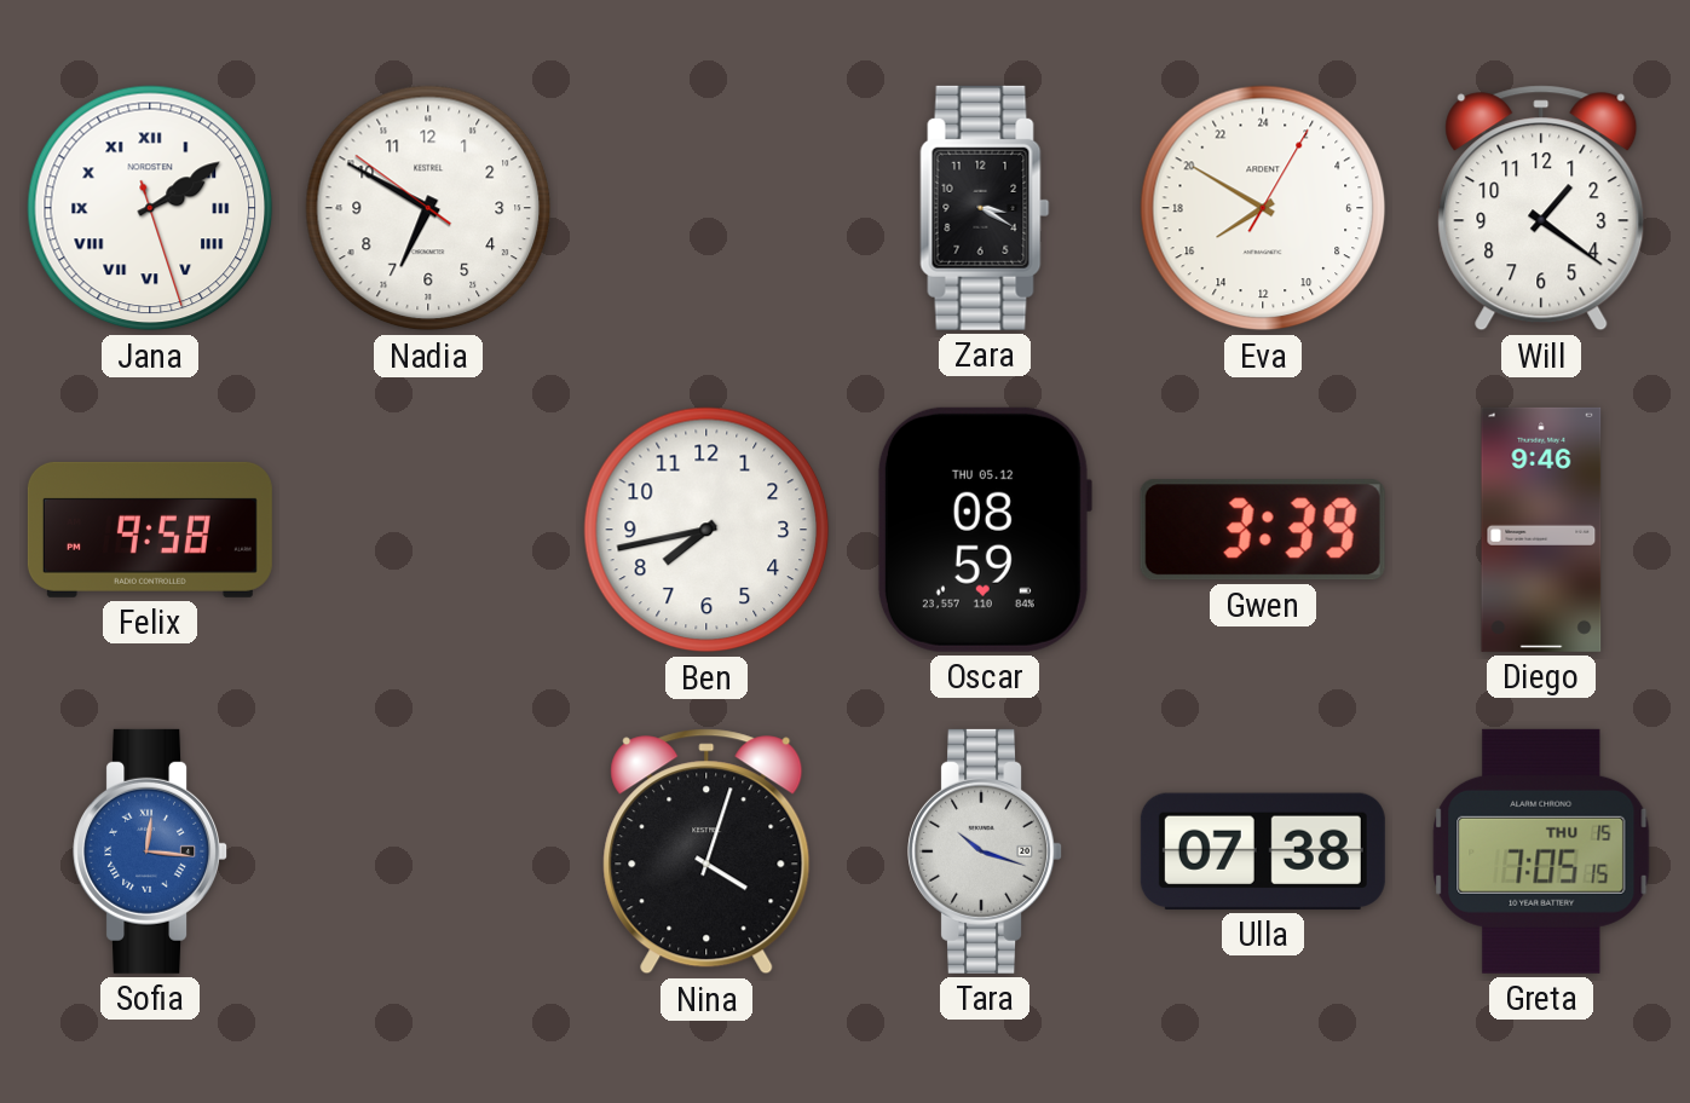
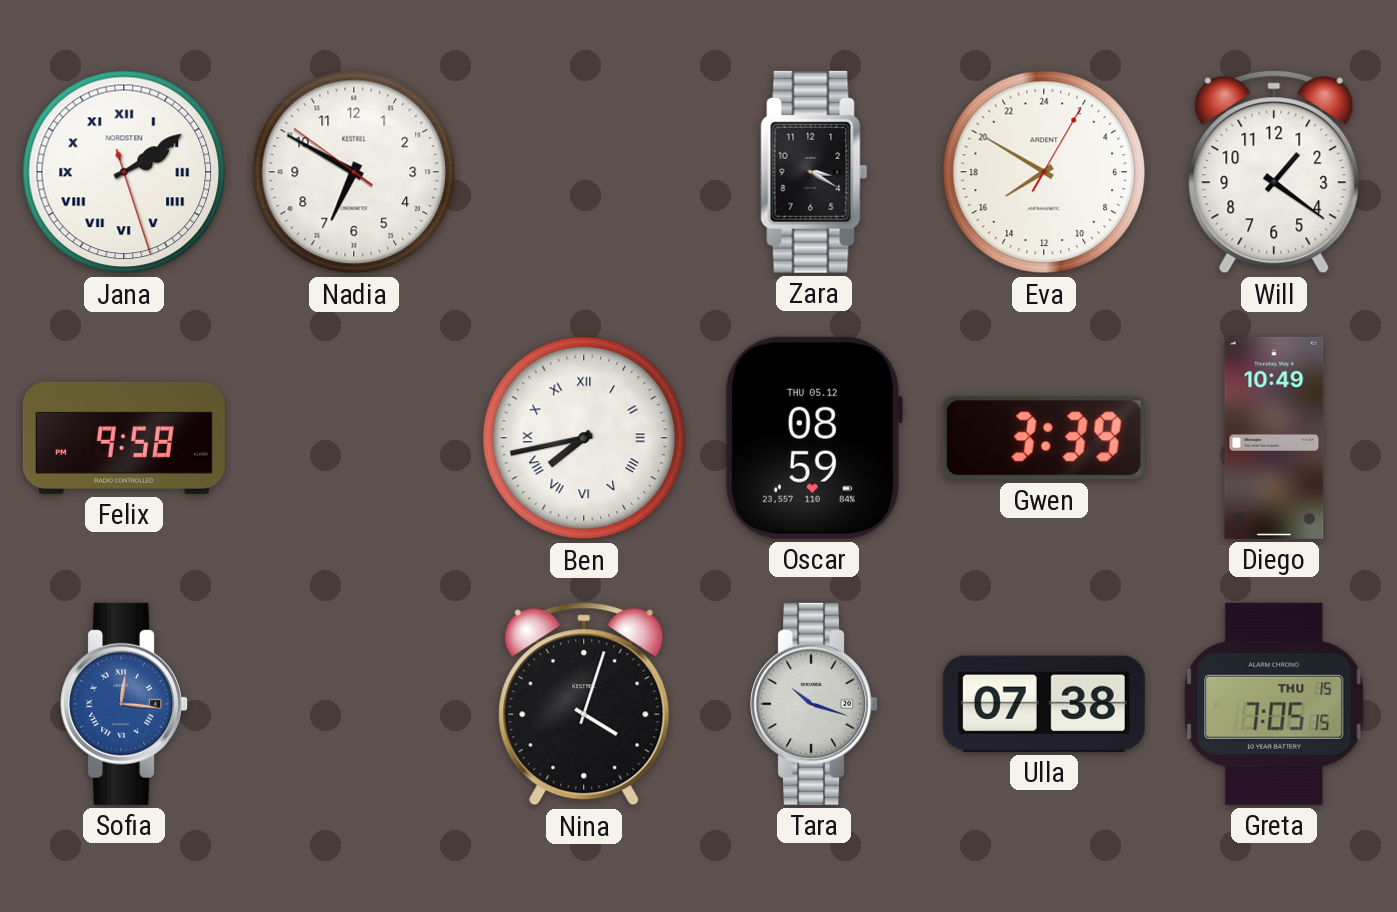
Ben numerals: Arabic -> Roman (584, 438)
Diego: 9:46 -> 10:49 (1274, 438)
